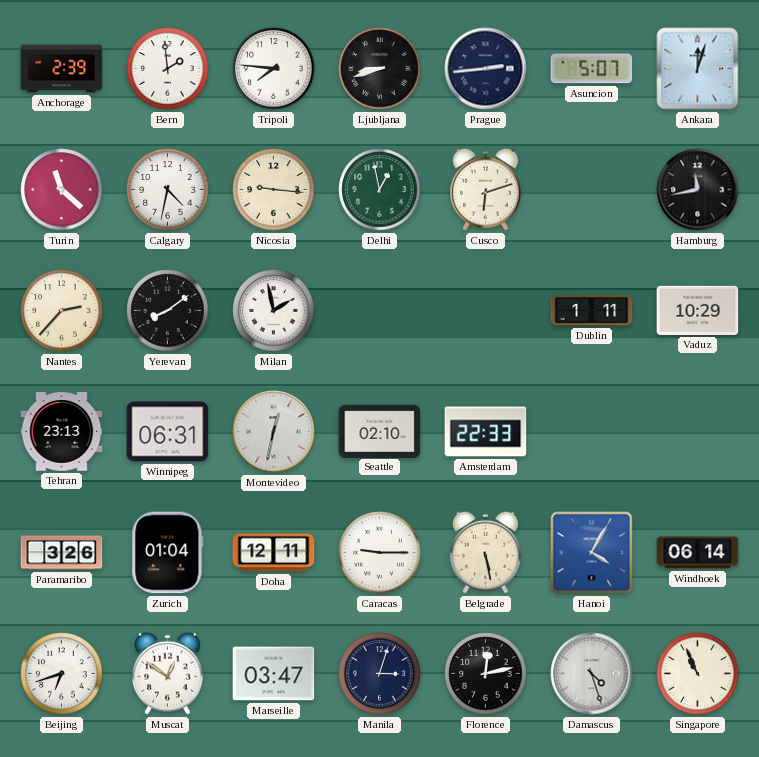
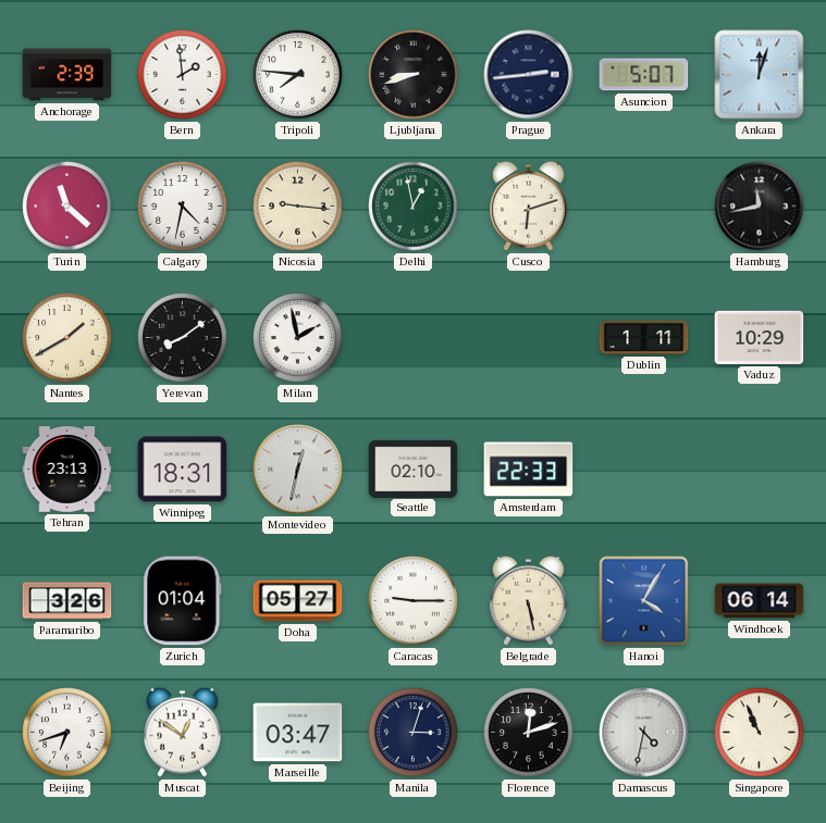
Nantes: 2:37 -> 1:40 (67, 338)
Winnipeg: 06:31 -> 18:31 (183, 470)
Doha: 12:11 -> 05:27 (298, 601)
Florence: 12:13 -> 12:12 (529, 733)
Damascus: 4:27 -> 4:32 (644, 733)
